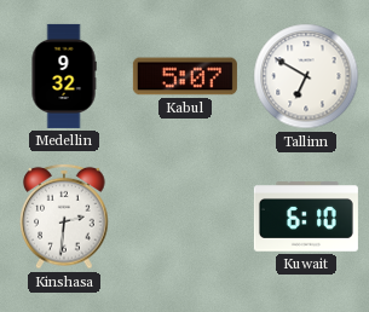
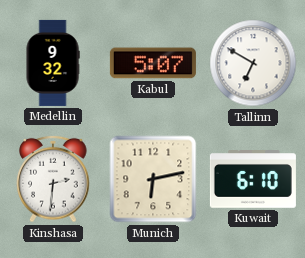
Munich: none -> 6:13 (153, 179)
